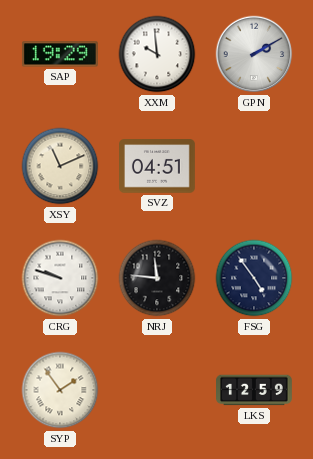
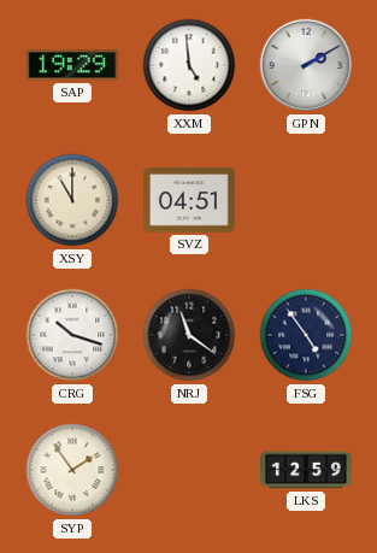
XXM: 9:59 -> 4:59 (189, 65)
XSY: 11:11 -> 11:00 (72, 200)
CRG: 9:48 -> 10:18 (72, 335)
NRJ: 11:46 -> 11:21 (189, 335)
